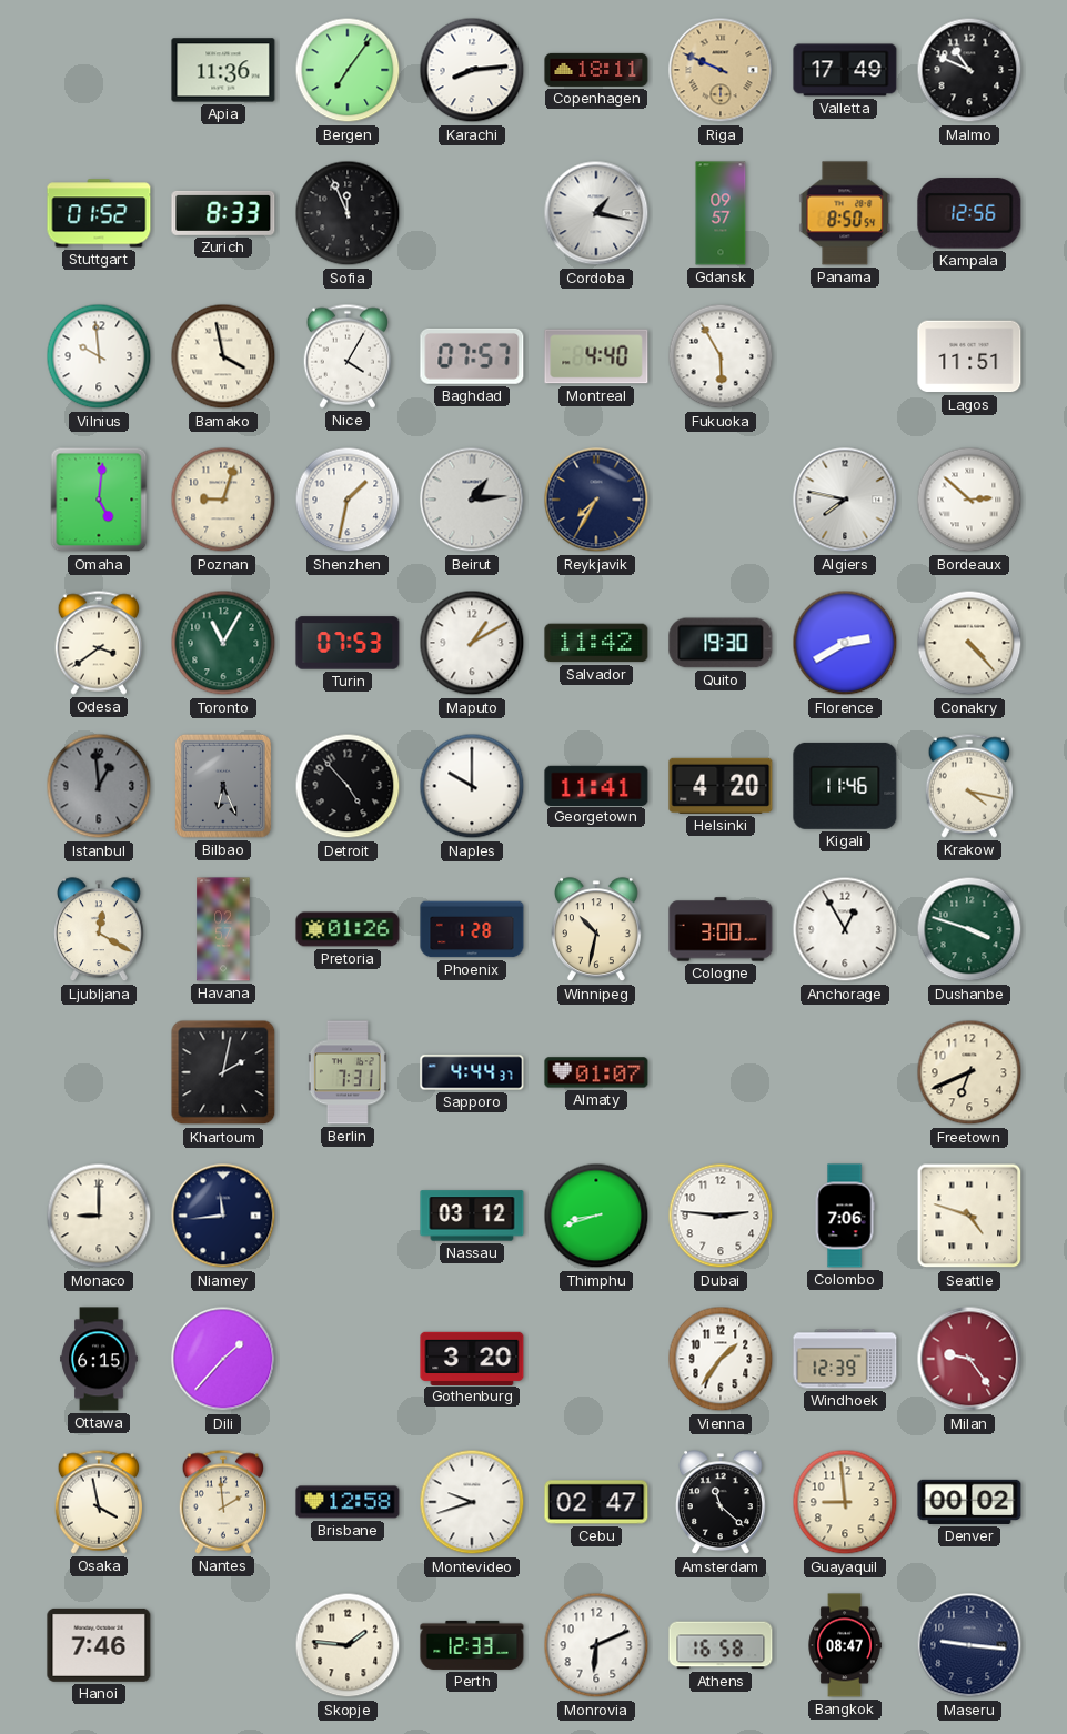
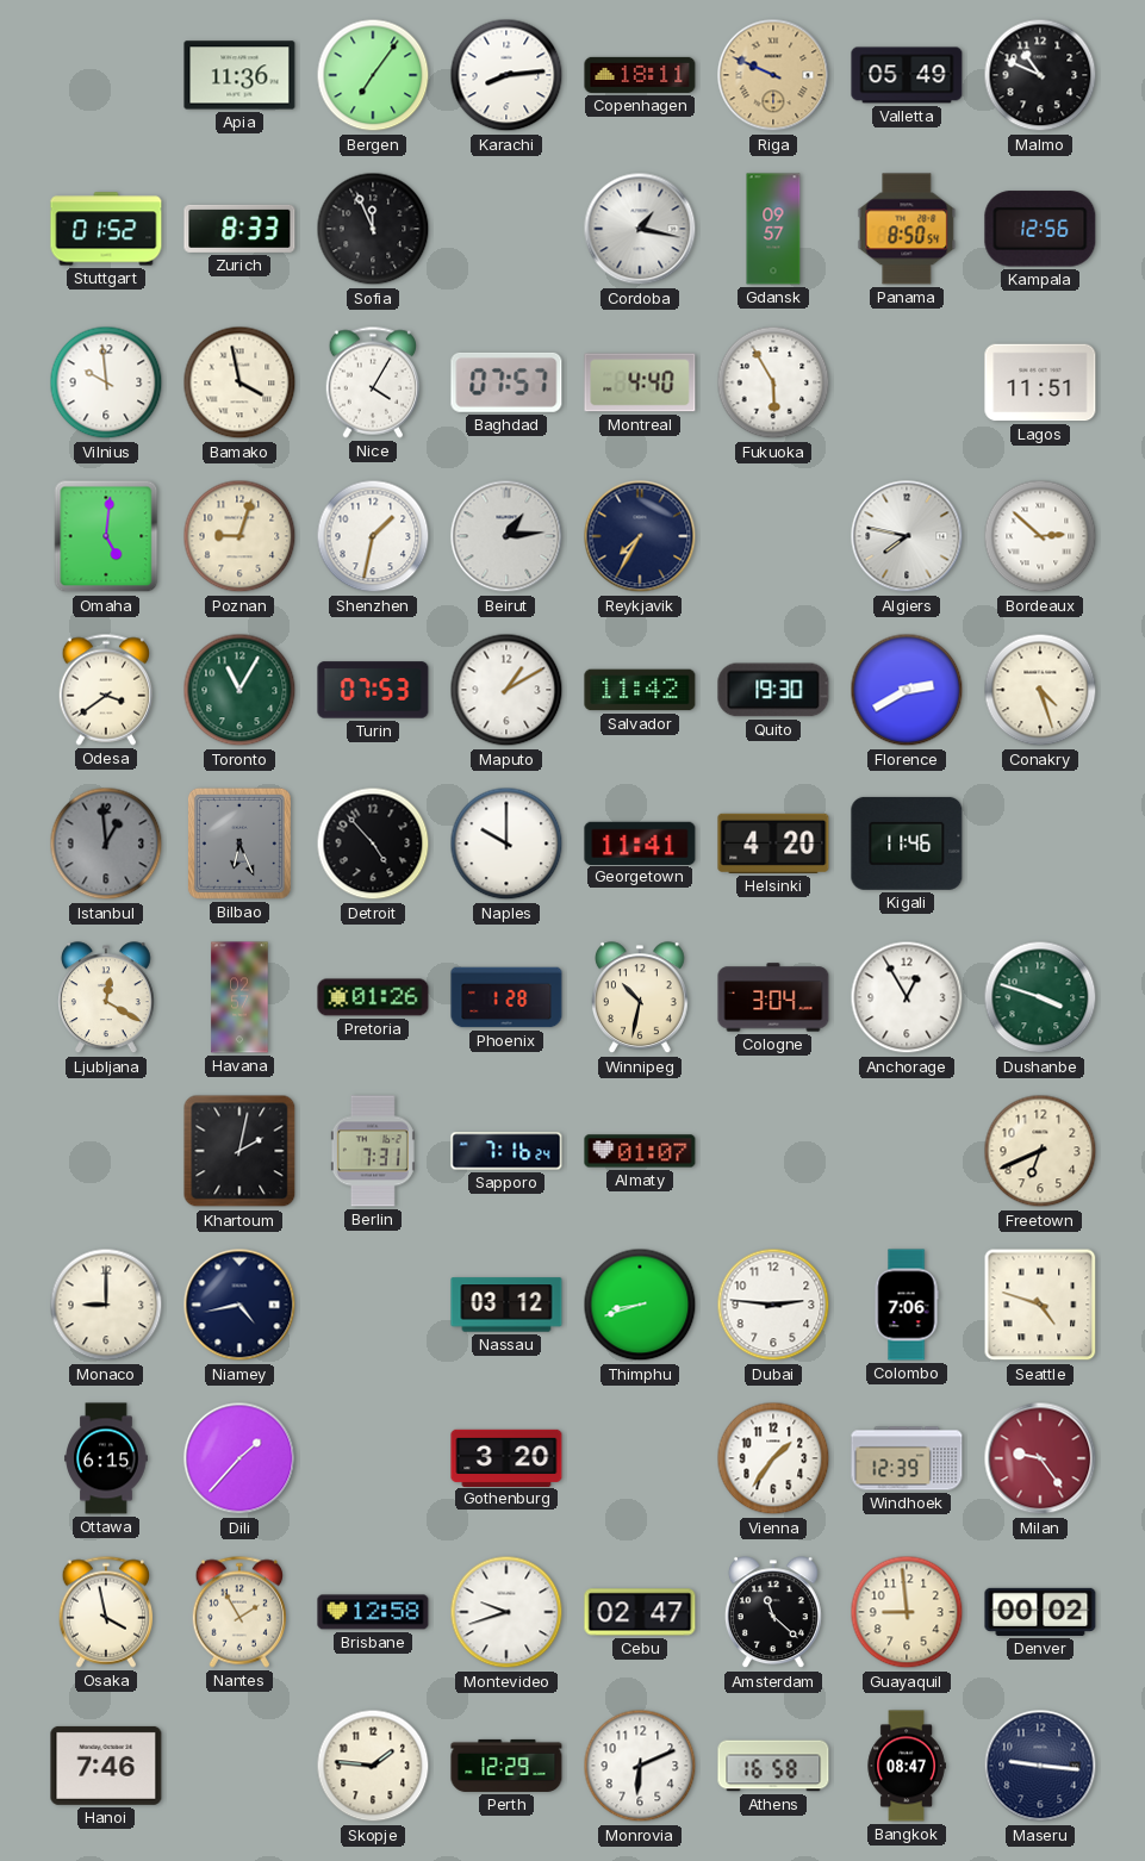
Valletta: 17:49 -> 05:49 (907, 75)
Conakry: 4:23 -> 4:27 (1040, 690)
Krakow: 4:17 -> none (969, 786)
Cologne: 3:00 -> 3:04 (773, 997)
Sapporo: 4:44 -> 7:16 (506, 1151)
Niamey: 11:44 -> 4:43 (239, 1305)
Nantes: 1:59 -> 1:55 (239, 1612)
Perth: 12:33 -> 12:29 (506, 1766)
